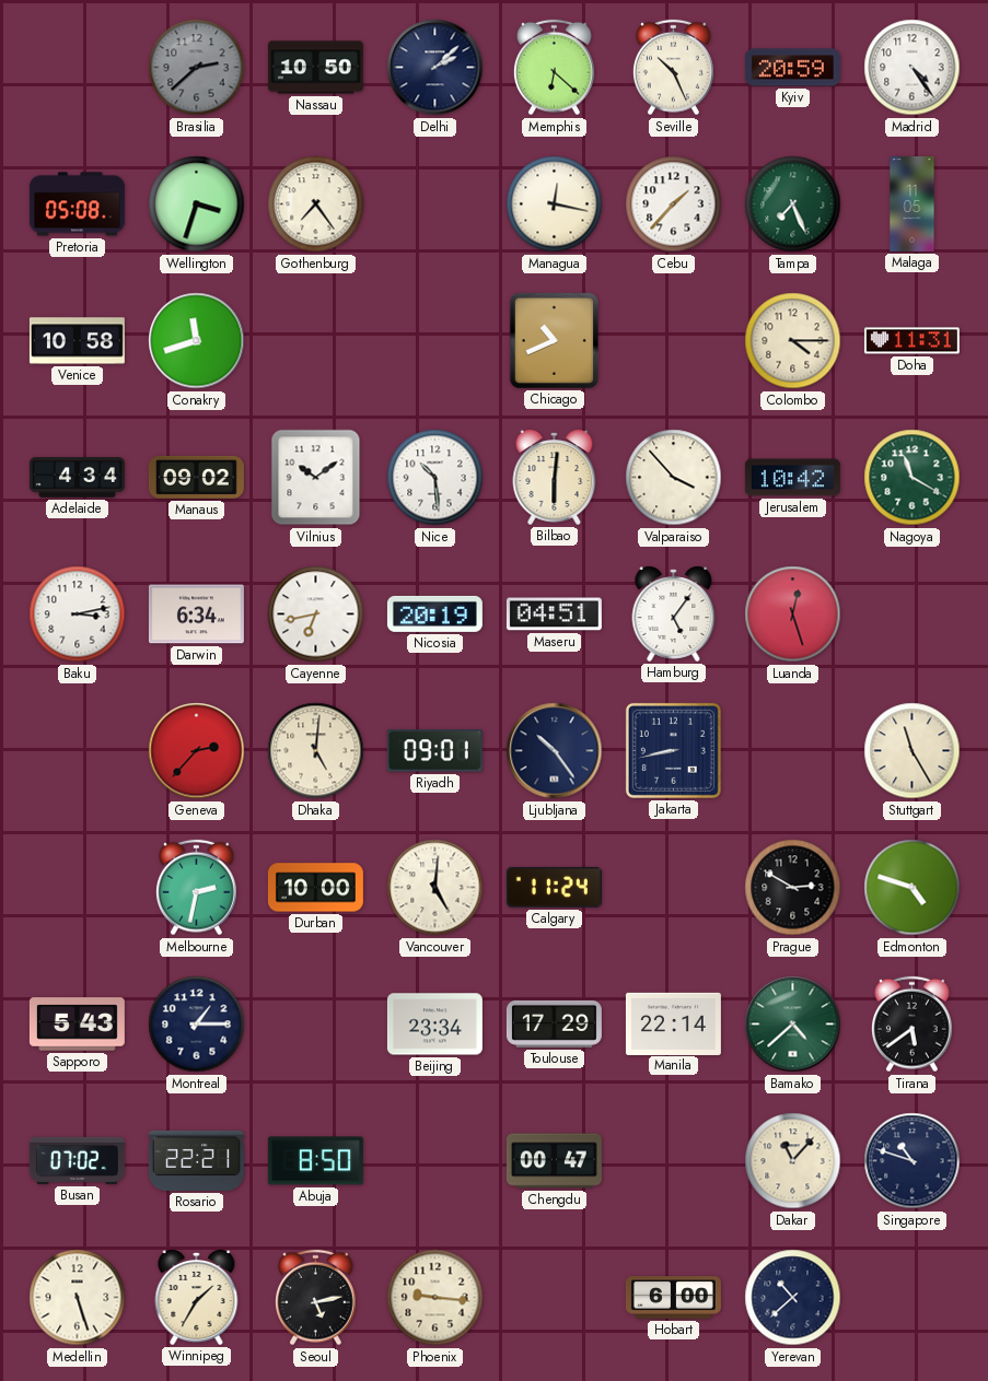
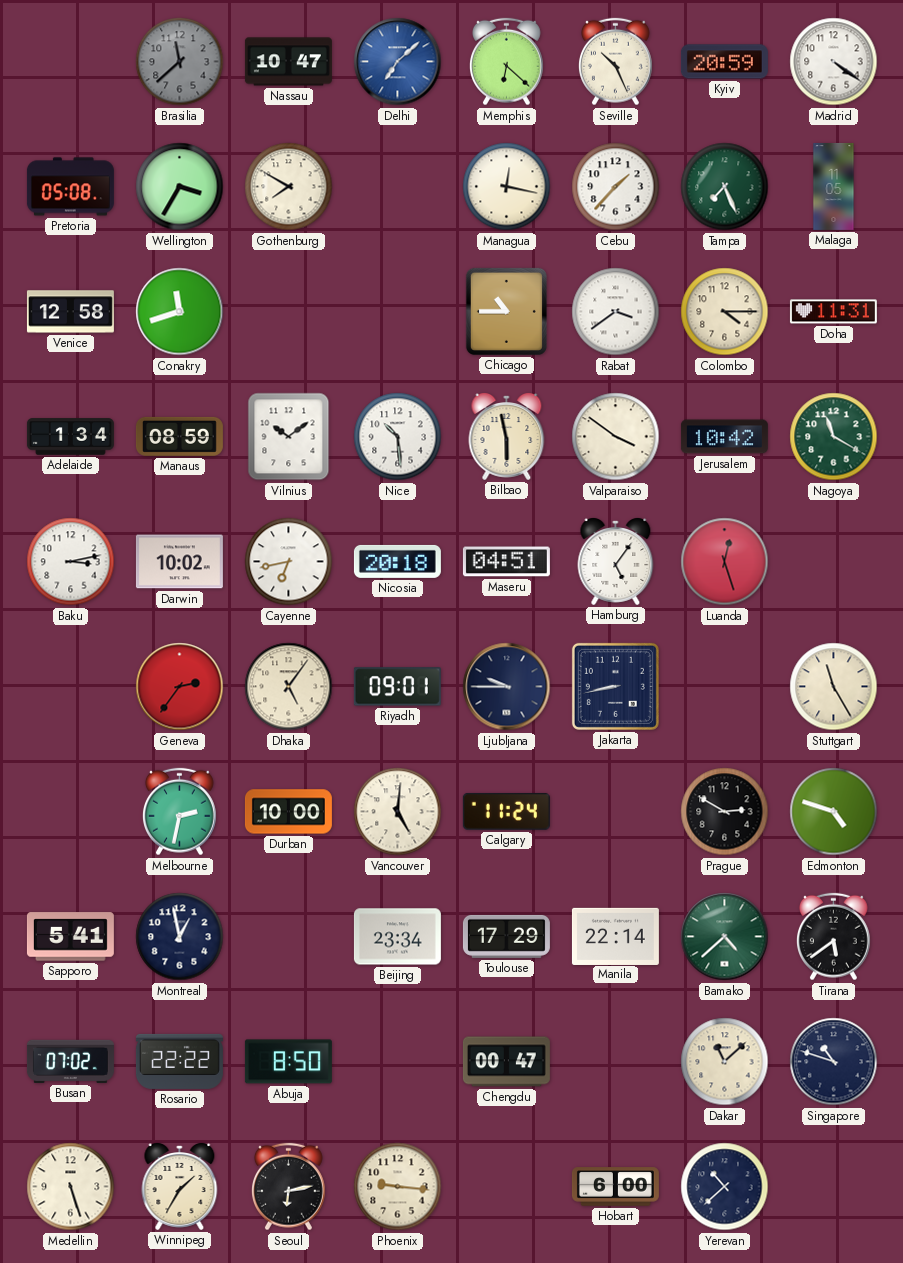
Brasilia: 2:38 -> 11:38 (180, 62)
Nassau: 10:50 -> 10:47 (288, 62)
Delhi: 2:08 -> 7:08 (398, 62)
Delhi dial: navy -> blue (398, 62)
Madrid: 4:24 -> 4:21 (834, 62)
Wellington: 3:33 -> 3:35 (180, 187)
Gothenburg: 7:24 -> 7:50 (289, 187)
Venice: 10:58 -> 12:58 (70, 312)
Chicago: 10:41 -> 10:45 (506, 311)
Rabat: none -> 3:39 (616, 312)
Adelaide: 4:34 -> 1:34 (70, 437)
Manaus: 09:02 -> 08:59 (179, 436)
Bilbao: 6:01 -> 5:58 (507, 437)
Valparaiso: 3:53 -> 3:51 (616, 437)
Darwin: 6:34 -> 10:02 (179, 562)
Nicosia: 20:19 -> 20:18 (397, 561)
Geneva: 2:37 -> 2:36 (180, 687)
Dhaka: 5:01 -> 5:06 (289, 687)
Ljubljana: 10:24 -> 9:45 (507, 687)
Sapporo: 5:43 -> 5:41 (70, 937)
Montreal: 1:15 -> 12:58 (180, 937)
Rosario: 22:21 -> 22:22 (179, 1061)
Dakar: 11:07 -> 11:08 (725, 1062)
Seoul: 5:13 -> 6:13 (289, 1187)
